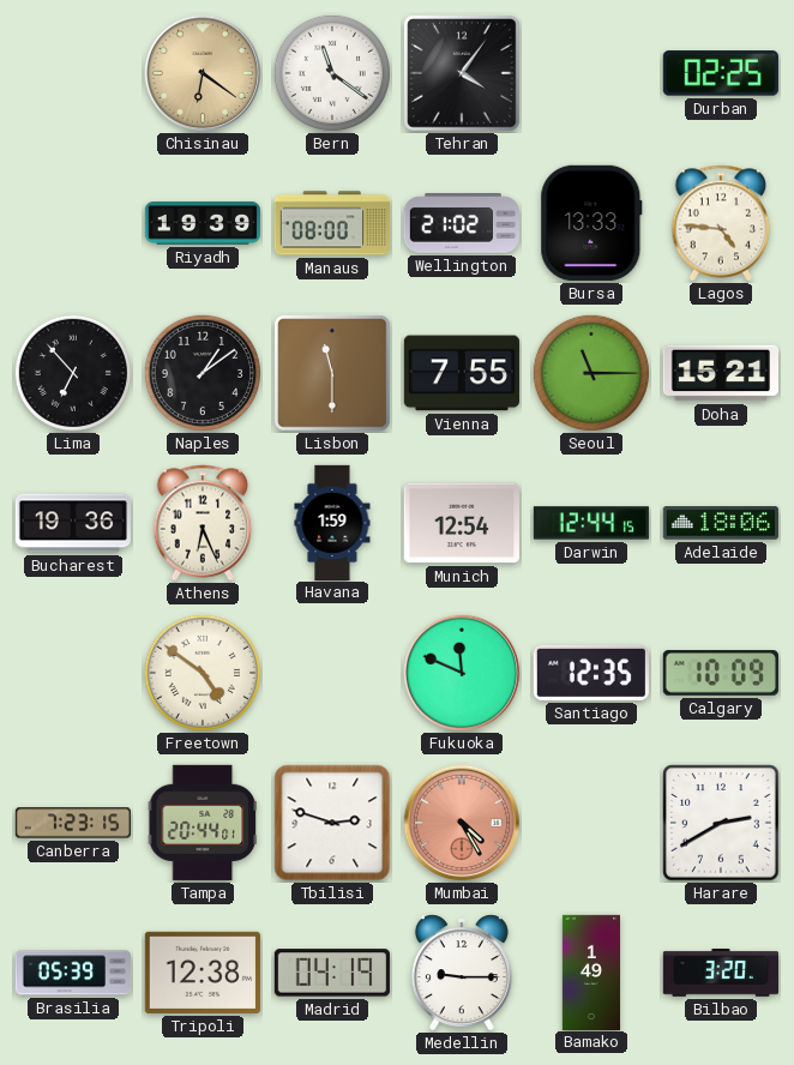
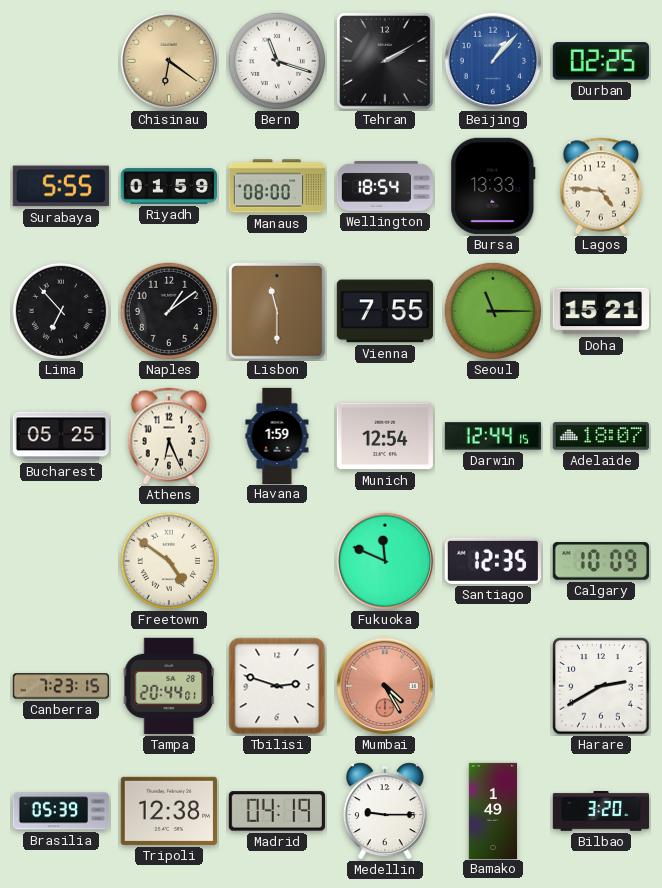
Bern: 11:21 -> 11:18 (277, 61)
Tehran: 4:06 -> 2:10 (386, 62)
Beijing: none -> 1:07 (493, 61)
Surabaya: none -> 5:55 (61, 186)
Riyadh: 19:39 -> 01:59 (168, 186)
Wellington: 21:02 -> 18:54 (384, 187)
Bucharest: 19:36 -> 05:25 (60, 436)
Adelaide: 18:06 -> 18:07 (601, 436)
